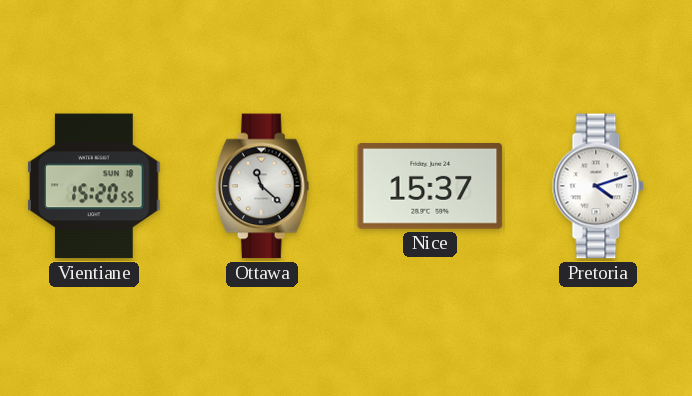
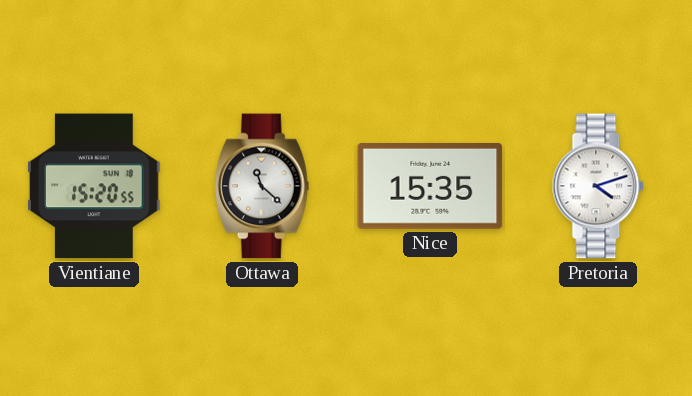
Nice: 15:37 -> 15:35 (430, 186)
